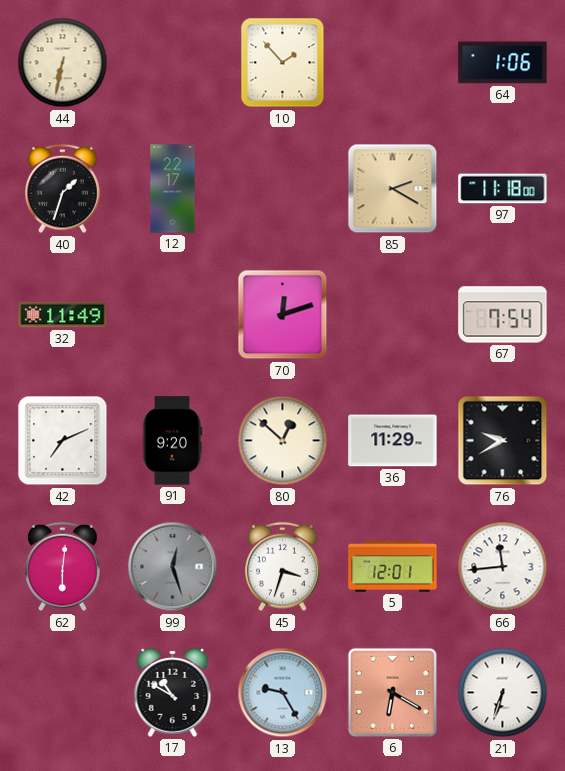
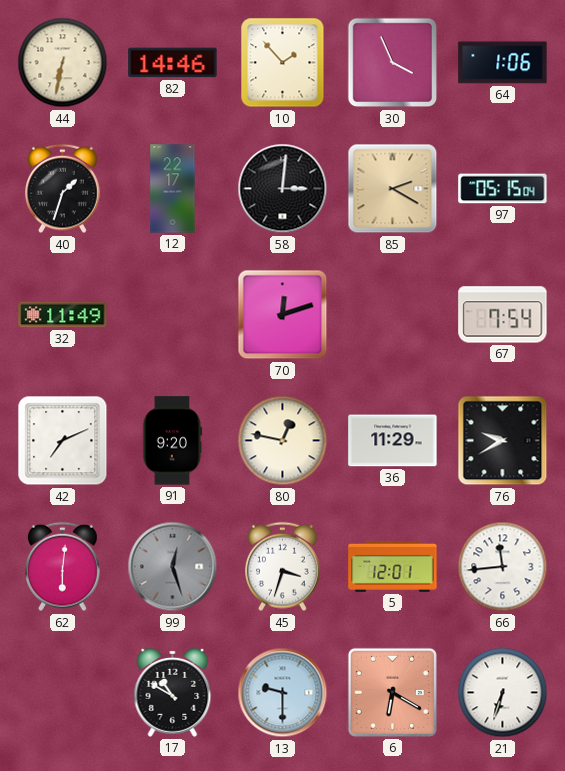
82: none -> 14:46 (173, 63)
30: none -> 3:56 (393, 63)
58: none -> 3:01 (283, 189)
97: 11:18 -> 05:15 (503, 189)
80: 12:52 -> 12:47 (283, 441)
13: 9:25 -> 9:30 (283, 693)
